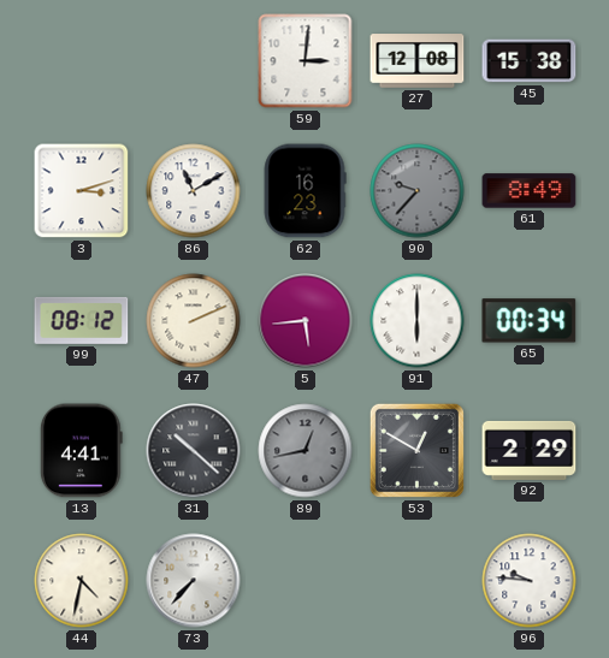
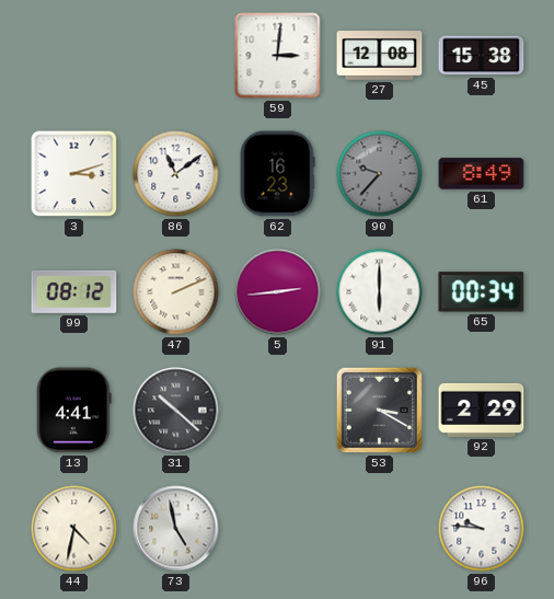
86: 11:10 -> 11:09 (176, 174)
5: 5:44 -> 2:44 (278, 292)
89: 12:43 -> none (306, 451)
53: 12:50 -> 3:20 (379, 410)
73: 7:37 -> 4:58 (176, 529)
